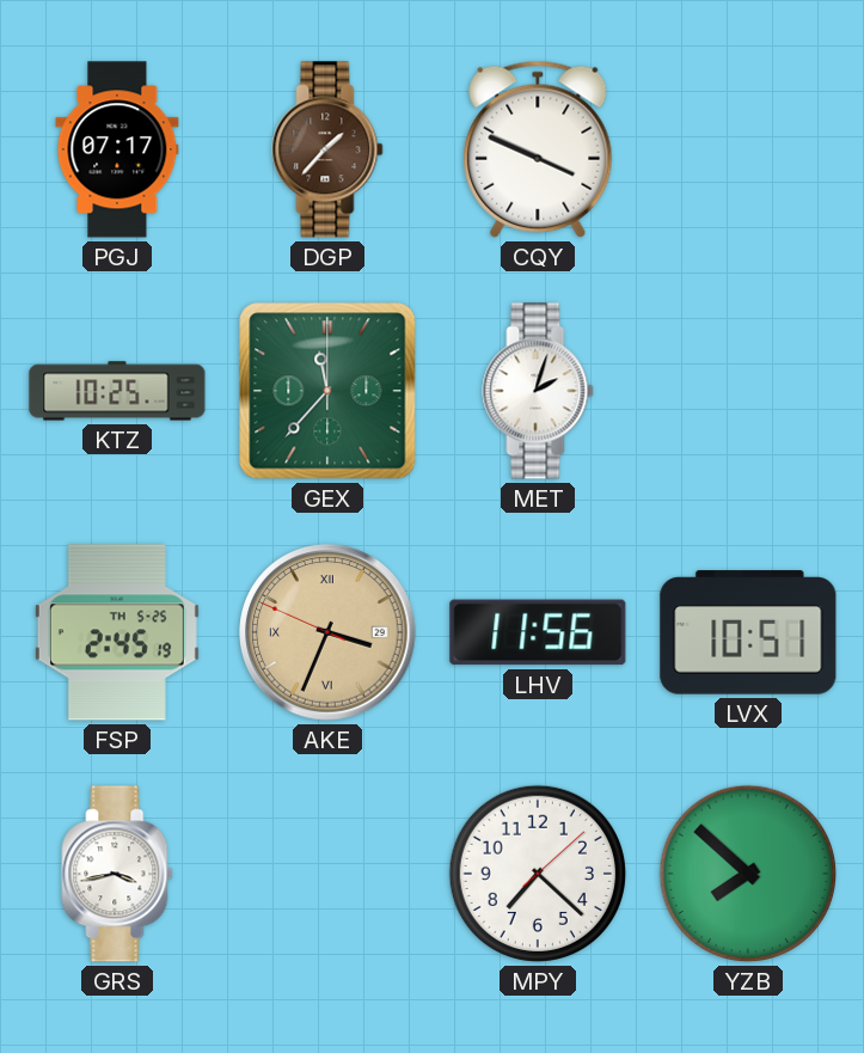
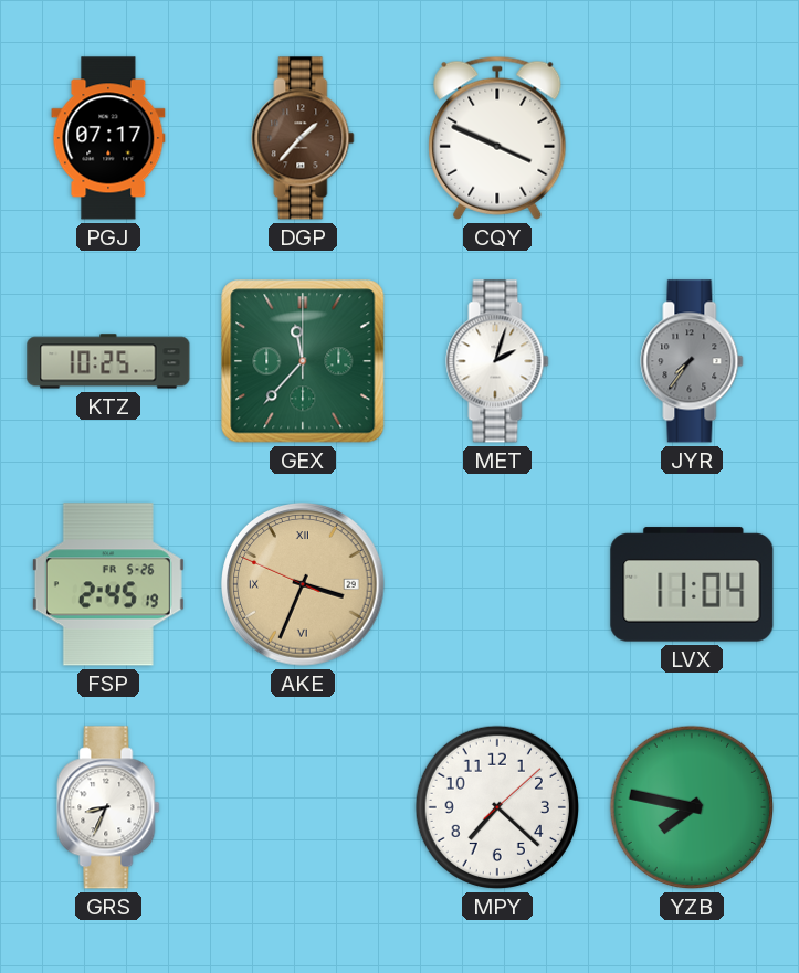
JYR: none -> 7:36 (692, 361)
FSP date: TH 5-25 -> FR 5-26 (108, 584)
LHV: 11:56 -> none (538, 632)
LVX: 10:51 -> 11:04 (692, 584)
GRS: 3:43 -> 8:34 (108, 807)
YZB: 7:52 -> 7:47 (692, 807)
